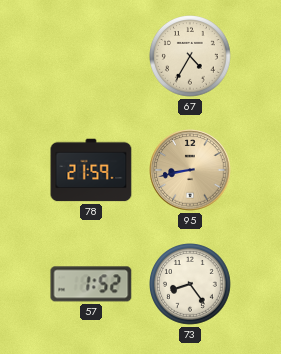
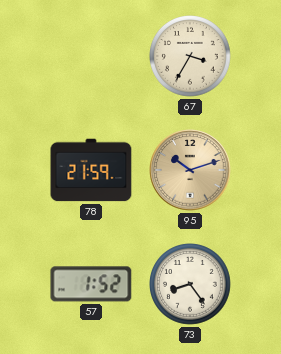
67: 4:35 -> 3:35 (191, 57)
95: 8:43 -> 10:12 (190, 170)
